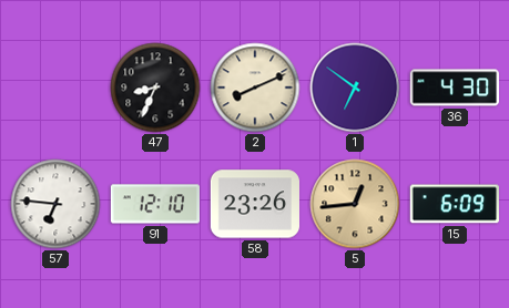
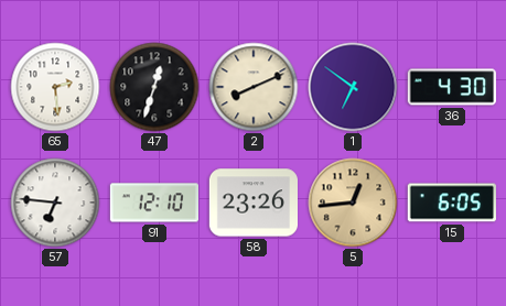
65: none -> 2:29 (55, 87)
47: 8:34 -> 12:33 (154, 87)
15: 6:09 -> 6:05 (452, 203)
